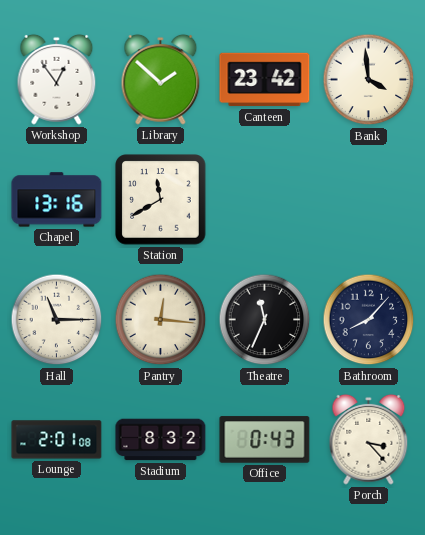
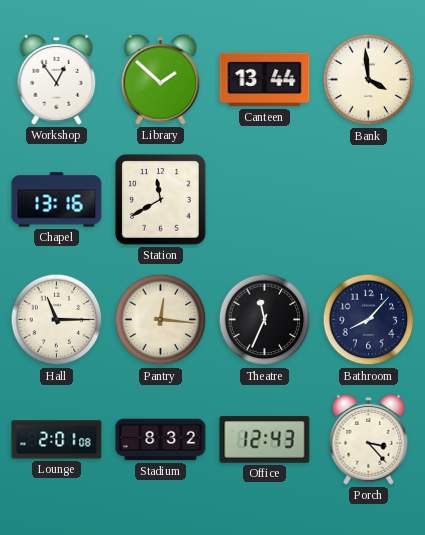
Canteen: 23:42 -> 13:44 (265, 80)
Office: 0:43 -> 12:43 (265, 440)
